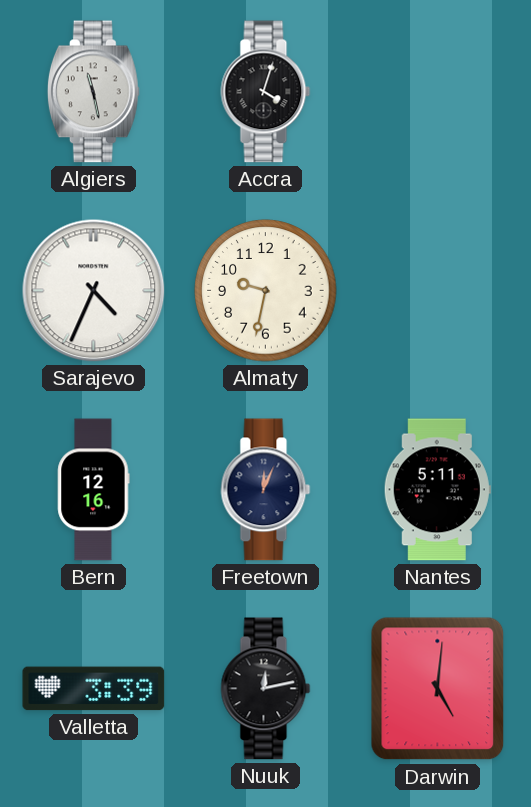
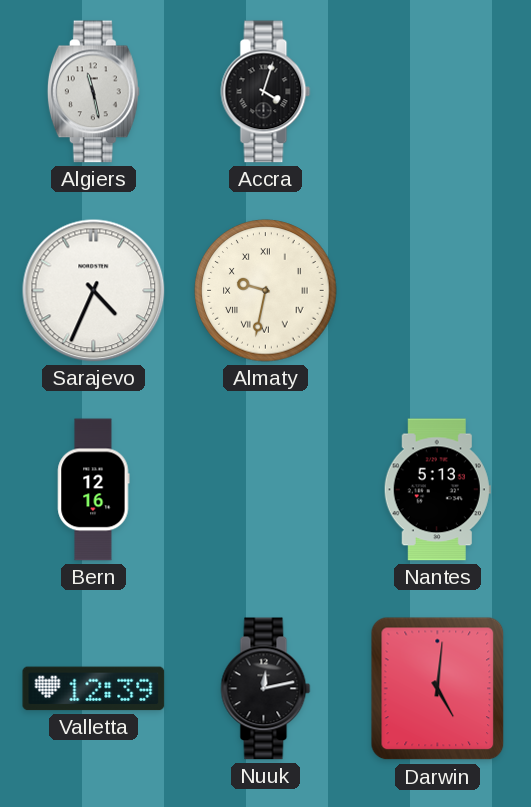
Almaty numerals: Arabic -> Roman (266, 291)
Freetown: 12:04 -> none (266, 490)
Nantes: 5:11 -> 5:13 (437, 490)
Valletta: 3:39 -> 12:39 (94, 689)
